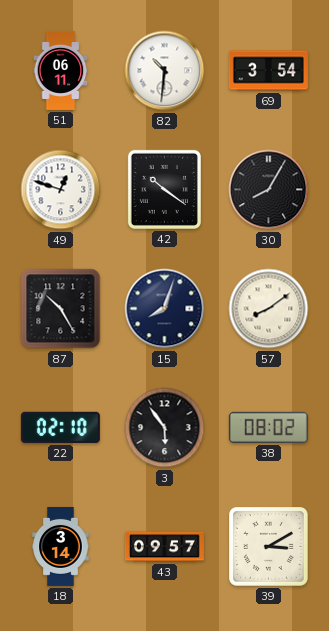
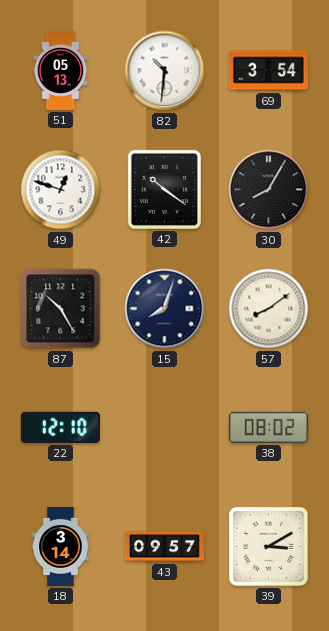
51: 06:11 -> 05:13 (61, 70)
22: 02:10 -> 12:10 (60, 427)
3: 5:54 -> none (165, 428)
